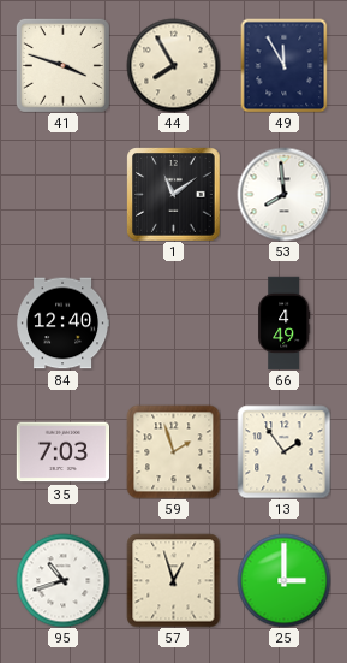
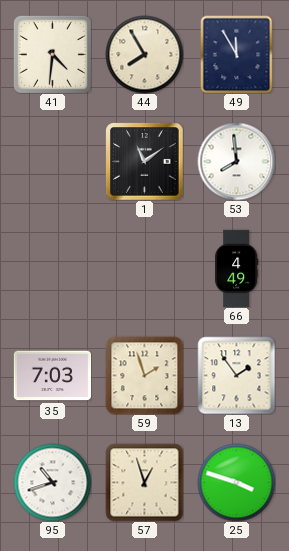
41: 3:48 -> 4:31 (52, 54)
84: 12:40 -> none (62, 324)
25: 3:00 -> 3:48 (236, 482)
